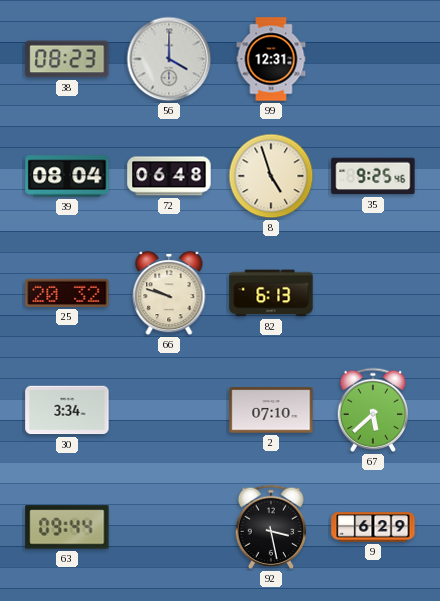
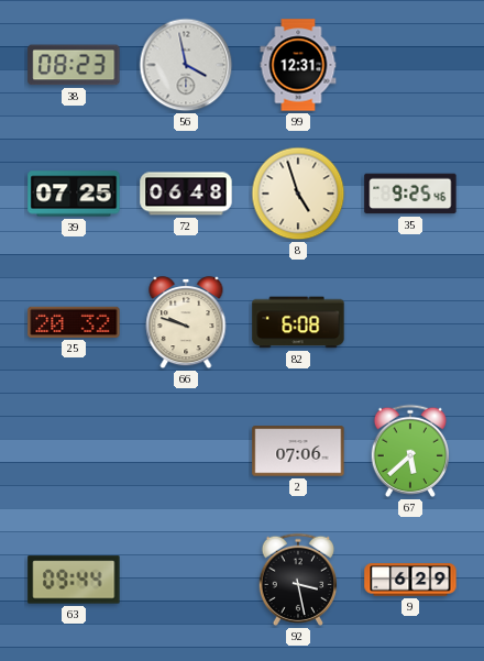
56: 4:00 -> 3:58 (186, 65)
39: 08:04 -> 07:25 (74, 194)
82: 6:13 -> 6:08 (298, 322)
30: 3:34 -> none (67, 410)
2: 07:10 -> 07:06 (298, 451)
